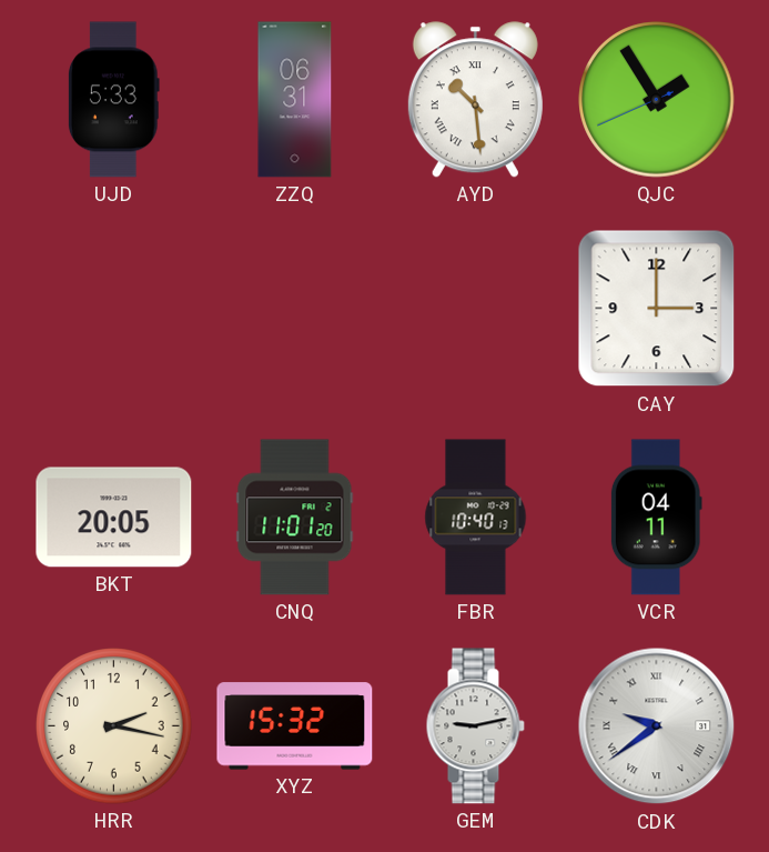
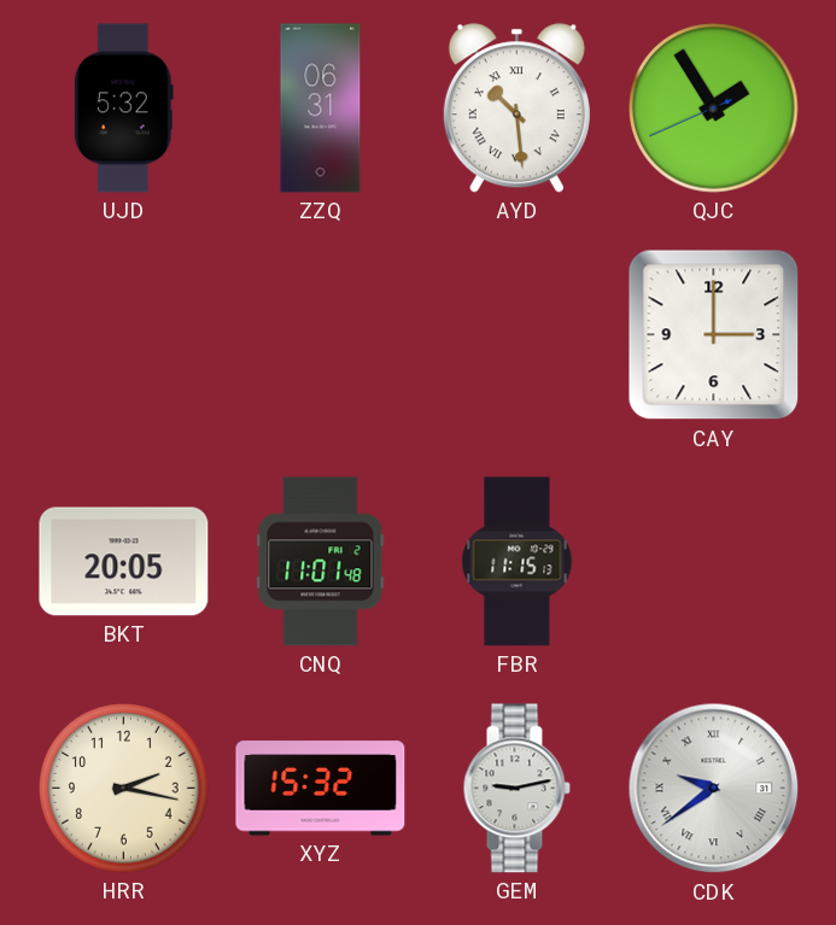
UJD: 5:33 -> 5:32 (123, 109)
CNQ: 11:01:20 -> 11:01:48 (321, 562)
FBR: 10:40 -> 11:15 (518, 562)
VCR: 04:11 -> none (656, 518)
